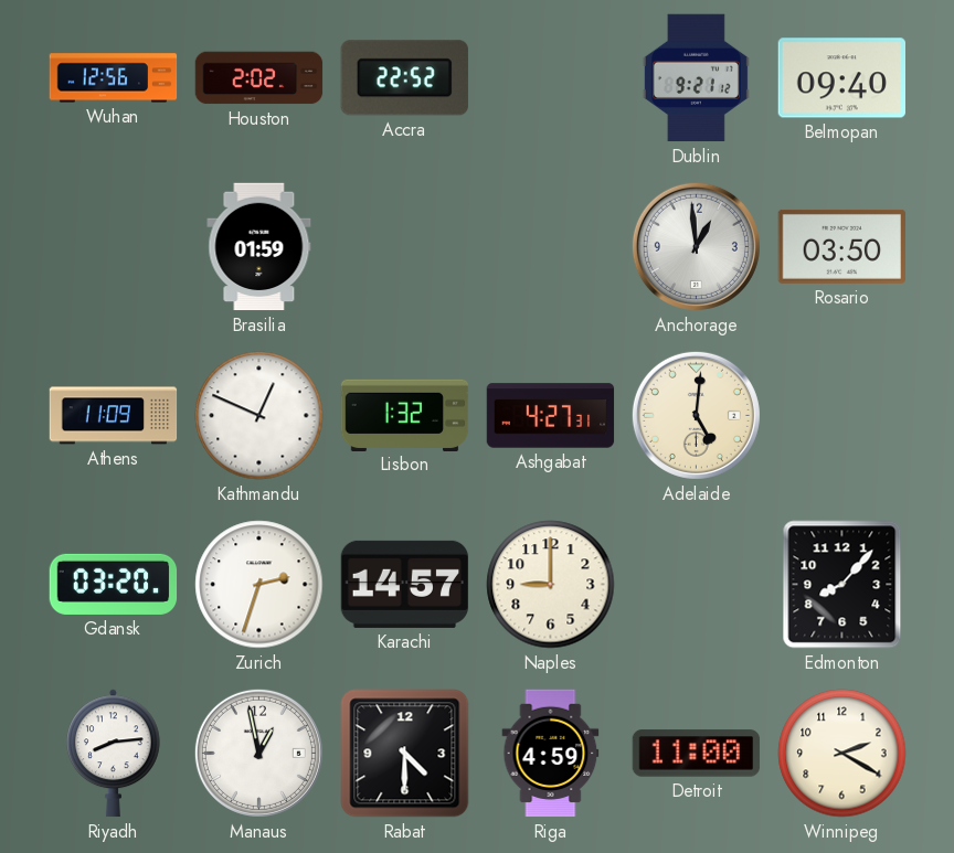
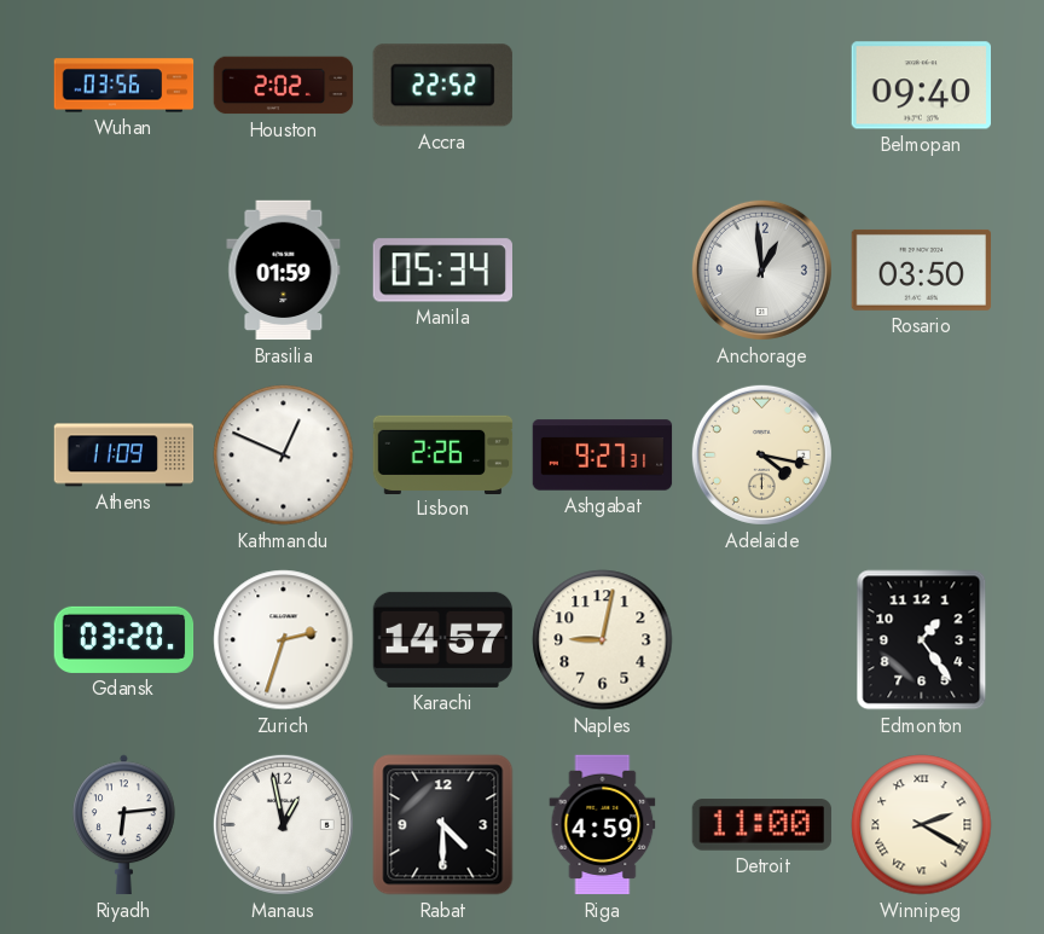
Wuhan: 12:56 -> 03:56 (124, 86)
Dublin: 9:21 -> none (696, 78)
Manila: none -> 05:34 (442, 271)
Lisbon: 1:32 -> 2:26 (443, 454)
Ashgabat: 4:27 -> 9:27 (603, 456)
Adelaide: 5:01 -> 4:17 (761, 454)
Naples: 9:00 -> 9:02 (603, 640)
Edmonton: 8:07 -> 1:24 (922, 640)
Riyadh: 8:14 -> 6:14 (124, 825)
Winnipeg numerals: Arabic -> Roman (922, 825)
